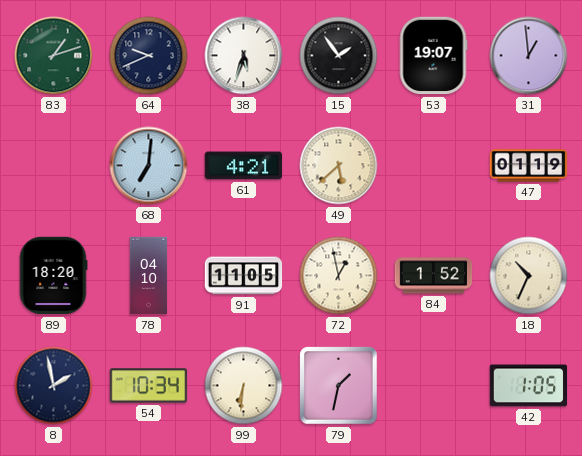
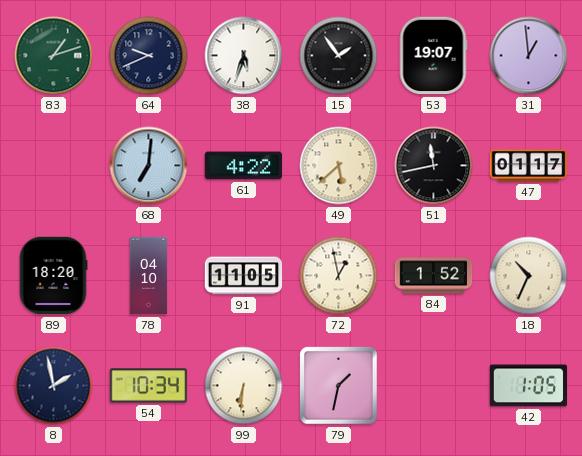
61: 4:21 -> 4:22 (244, 166)
51: none -> 11:43 (434, 166)
47: 01:19 -> 01:17 (529, 166)
